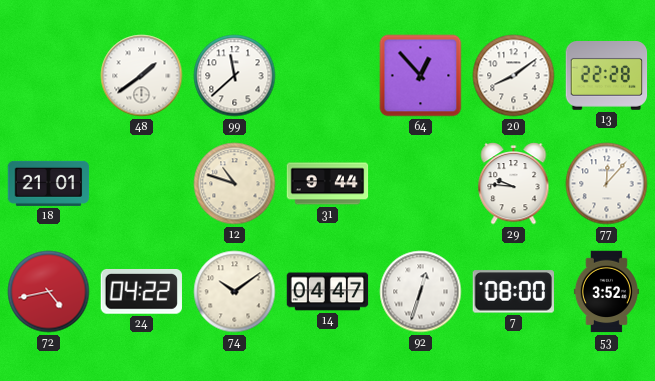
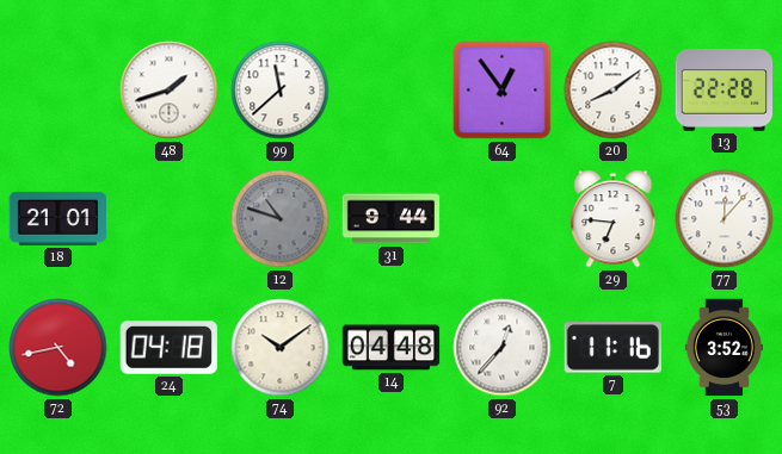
48: 1:39 -> 1:42 (170, 91)
64: 12:53 -> 12:54 (503, 91)
12 dial: cream -> grey (281, 219)
29: 9:46 -> 6:46 (614, 219)
24: 04:22 -> 04:18 (168, 348)
14: 04:47 -> 04:48 (392, 348)
92: 12:33 -> 12:37 (503, 348)
7: 08:00 -> 11:16 (612, 348)
